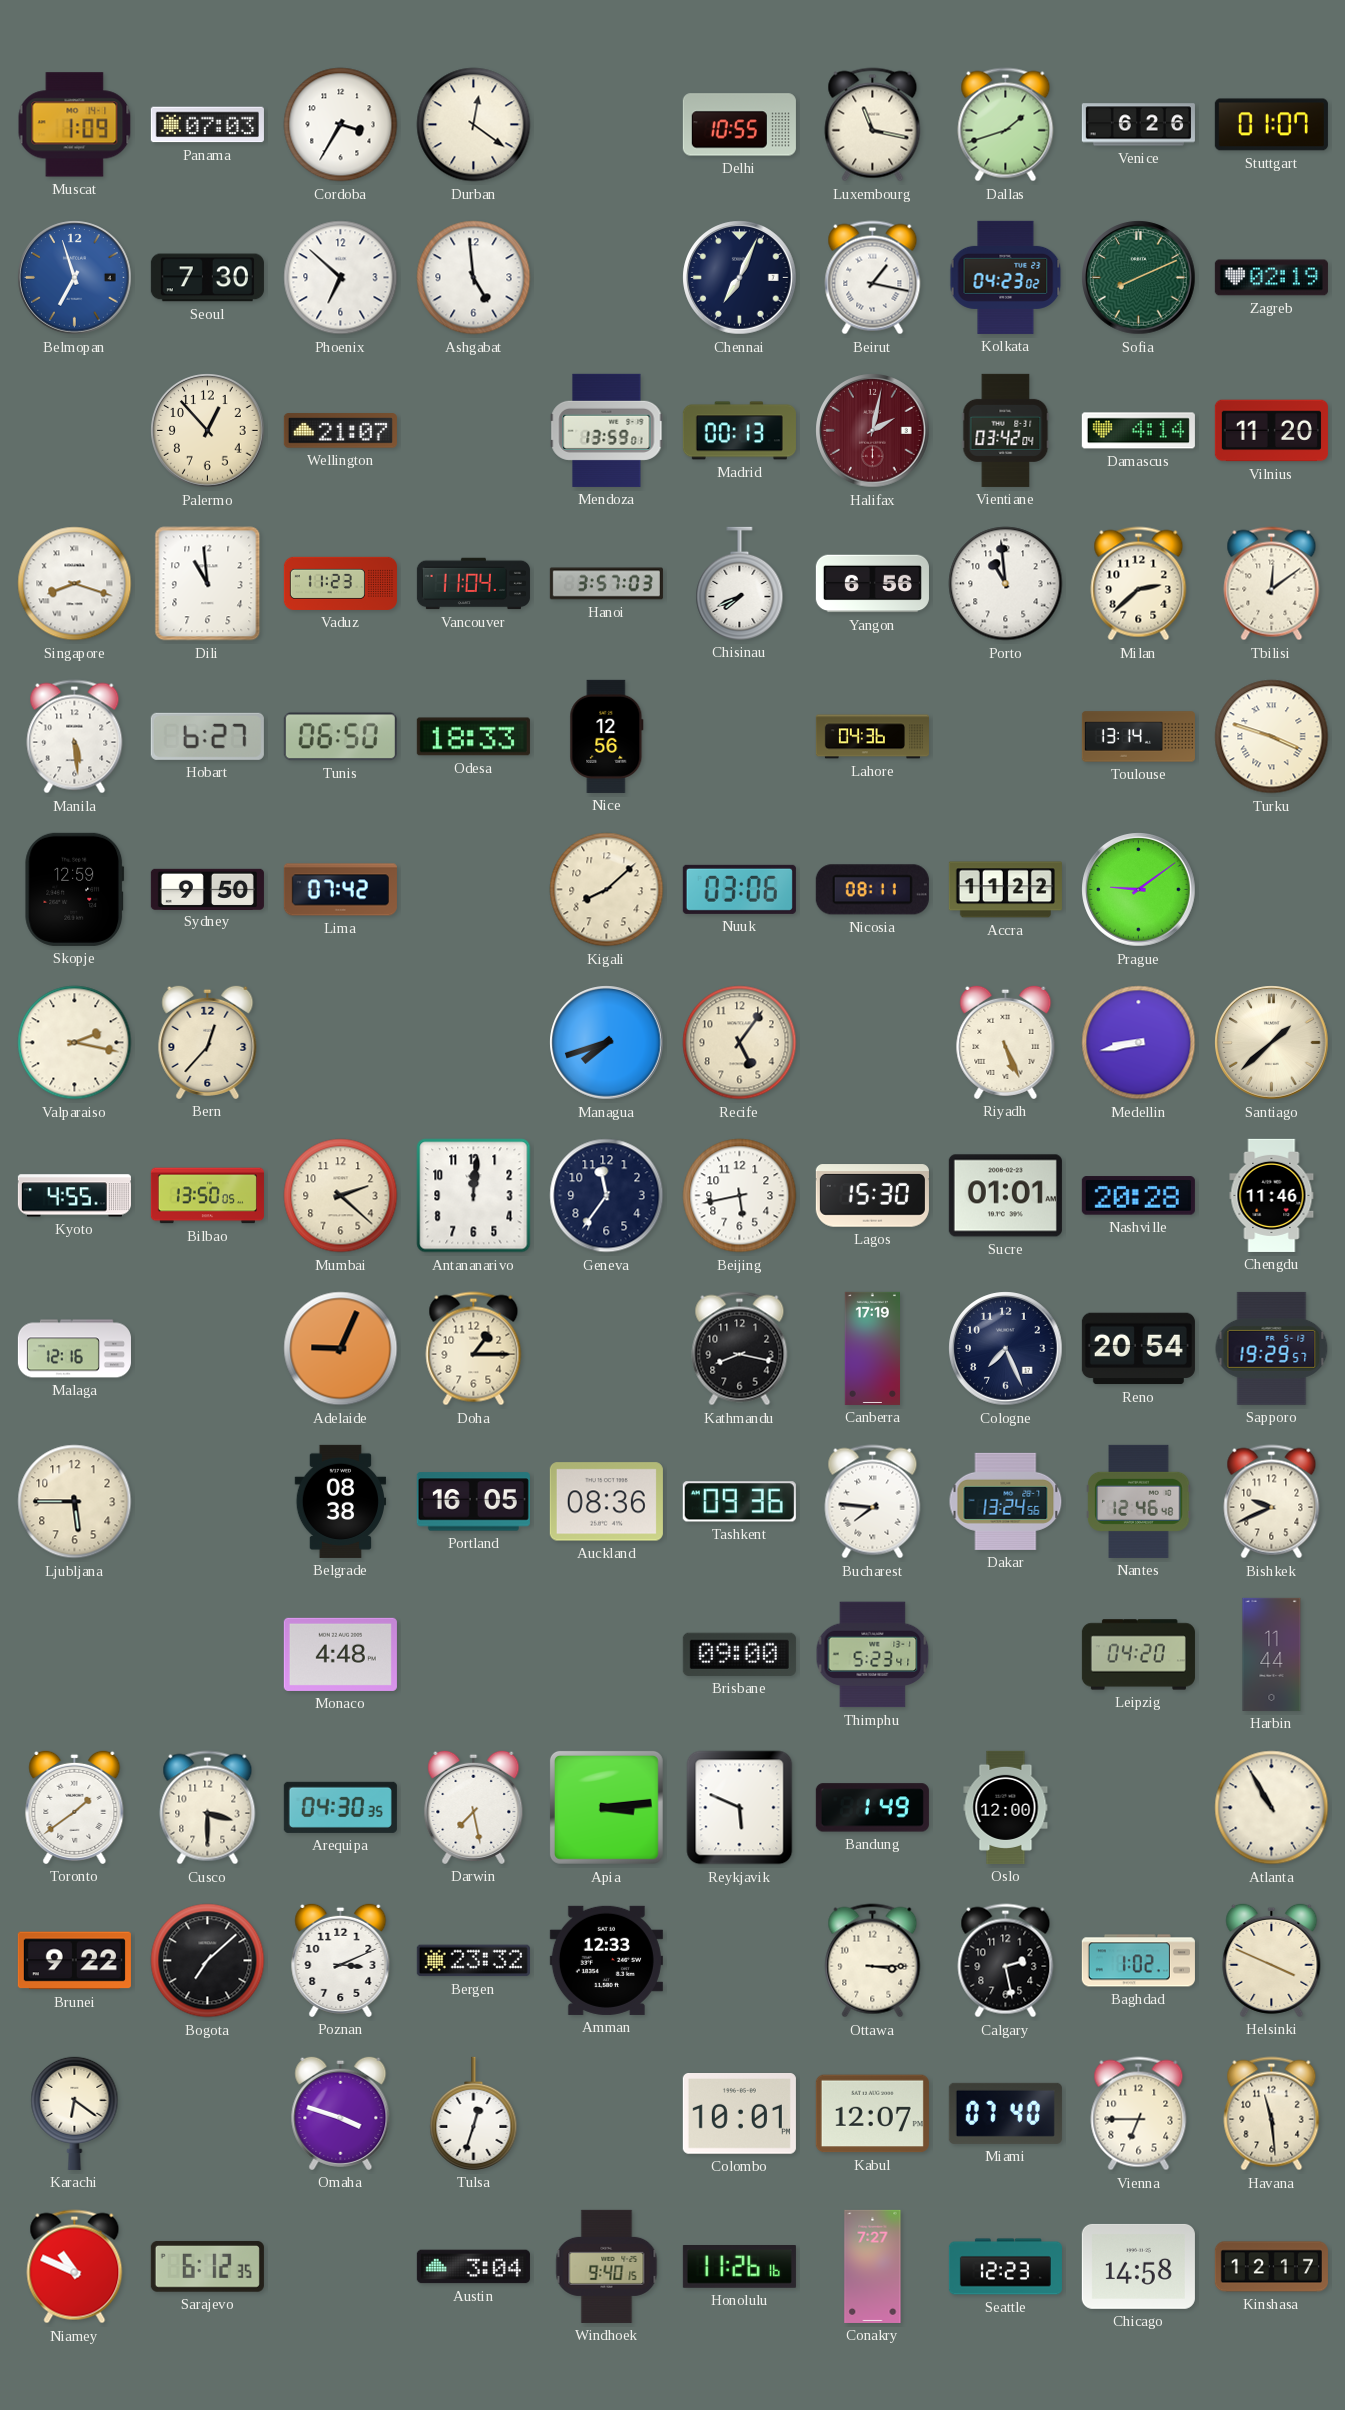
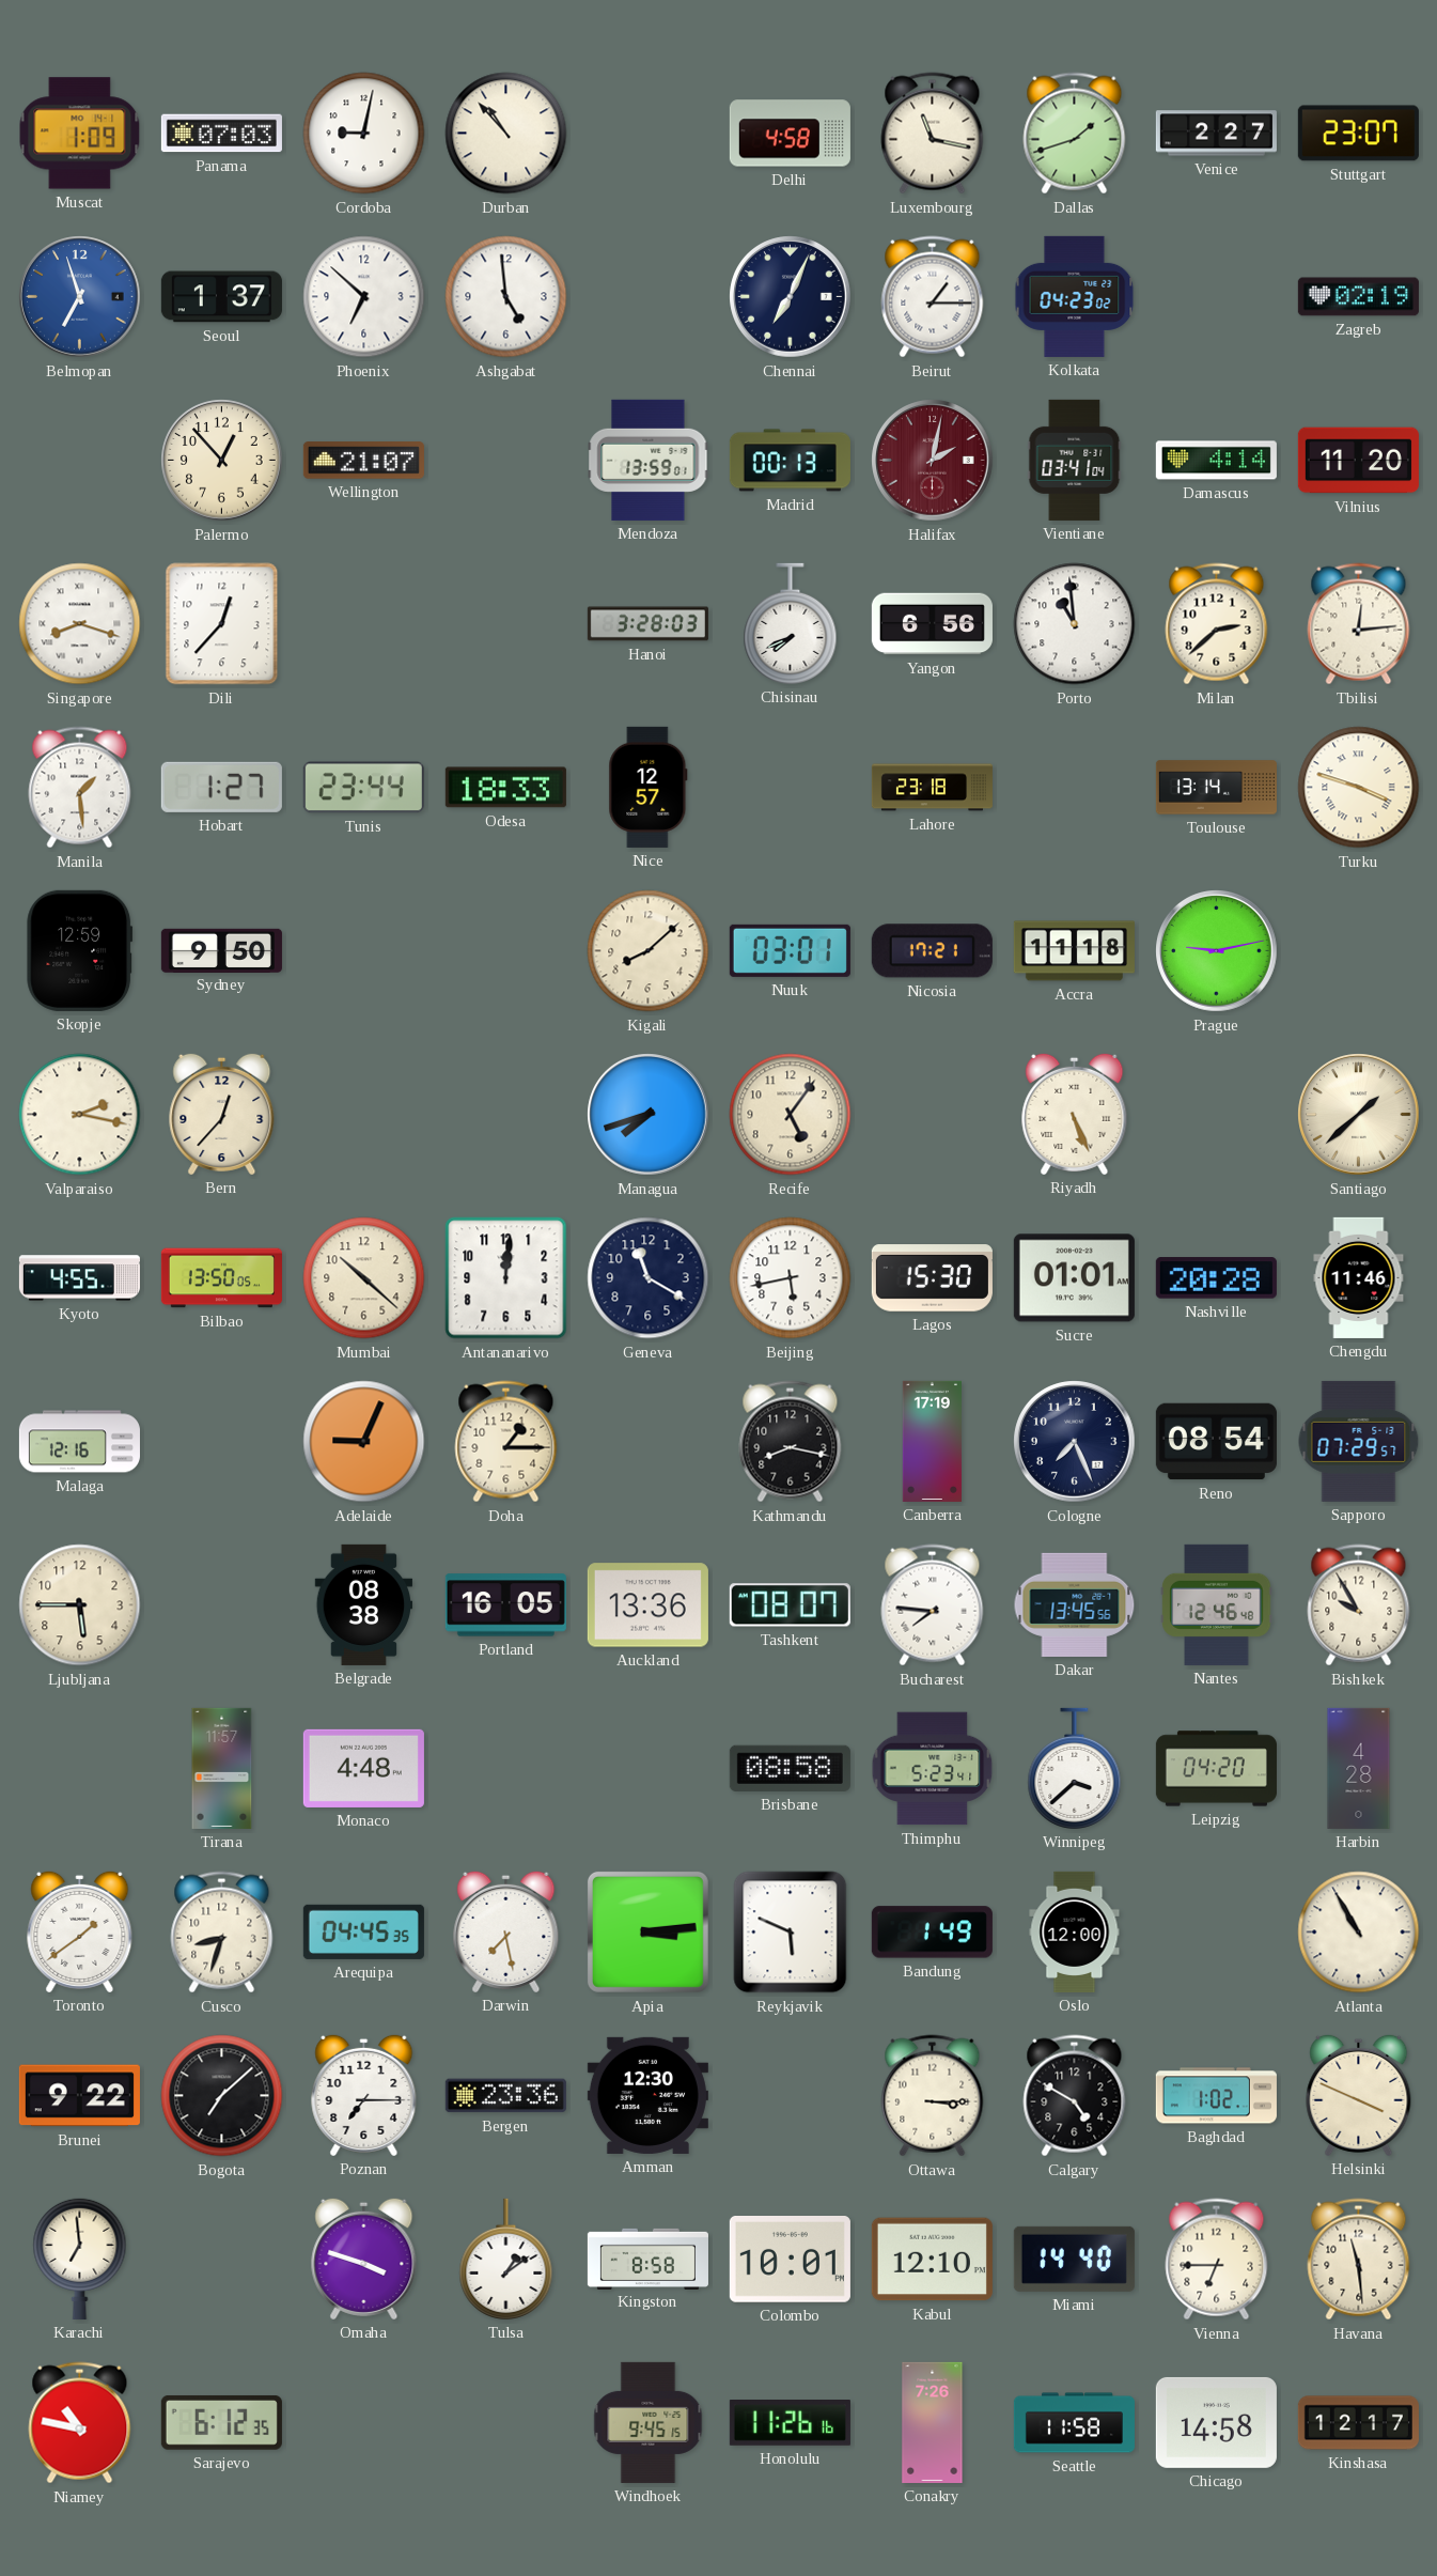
Cordoba: 3:35 -> 9:02 (364, 134)
Durban: 12:21 -> 10:53 (506, 134)
Delhi: 10:55 -> 4:58 (790, 134)
Venice: 6:26 -> 2:27 (1216, 134)
Stuttgart: 01:07 -> 23:07 (1358, 134)
Seoul: 7:30 -> 1:37 (221, 297)
Beirut: 1:17 -> 1:15 (933, 297)
Sofia: 8:11 -> none (1139, 278)
Vientiane: 03:42 -> 03:41 (1075, 460)
Dili: 10:59 -> 12:37 (222, 624)
Vaduz: 11:23 -> none (340, 583)
Vancouver: 11:04 -> none (473, 584)
Hanoi: 3:57 -> 3:28 (647, 624)
Tbilisi: 12:09 -> 12:14 (1359, 624)
Manila: 5:29 -> 1:29 (80, 788)
Hobart: 6:27 -> 1:27 (221, 787)
Tunis: 06:50 -> 23:44 (363, 788)
Nice: 12:56 -> 12:57 (649, 787)
Lahore: 04:36 -> 23:18 (932, 788)
Lima: 07:42 -> none (340, 890)
Nuuk: 03:06 -> 03:01 (790, 950)
Nicosia: 08:11 -> 17:21 (932, 951)
Accra: 11:22 -> 11:18 (1074, 951)
Prague: 9:09 -> 9:13 (1217, 951)
Medellin: 8:43 -> none (1139, 1043)
Mumbai: 2:22 -> 10:22 (364, 1278)
Geneva: 11:36 -> 11:20 (649, 1278)
Reno: 20:54 -> 08:54 (1216, 1442)
Sapporo: 19:29 -> 07:29 (1359, 1441)
Auckland: 08:36 -> 13:36 (647, 1605)
Tashkent: 09:36 -> 08:07 (790, 1605)
Dakar: 13:24 -> 13:45 (1075, 1604)
Bishkek: 9:41 -> 9:55 (1359, 1605)
Tirana: none -> 11:57 (222, 1768)
Brisbane: 09:00 -> 08:58 (790, 1768)
Winnipeg: none -> 3:38 (1075, 1768)
Harbin: 11:44 -> 4:28 (1359, 1768)
Cusco: 3:30 -> 8:33 (222, 1933)
Arequipa: 04:30 -> 04:45 (363, 1931)
Poznan: 3:11 -> 7:15 (364, 2095)
Bergen: 23:32 -> 23:36 (505, 2096)
Amman: 12:33 -> 12:30 (647, 2095)
Calgary: 2:28 -> 4:50 (1075, 2096)
Karachi: 6:21 -> 6:59 (80, 2259)
Tulsa: 12:33 -> 1:09 (506, 2259)
Kingston: none -> 8:58 (647, 2259)
Kabul: 12:07 -> 12:10 (932, 2260)
Miami: 07:40 -> 14:40 (1074, 2259)
Niamey: 10:49 -> 10:47 (80, 2423)
Austin: 3:04 -> none (473, 2267)
Windhoek: 9:40 -> 9:45 (649, 2422)
Conakry: 7:27 -> 7:26 (933, 2422)
Seattle: 12:23 -> 11:58 (1074, 2423)
